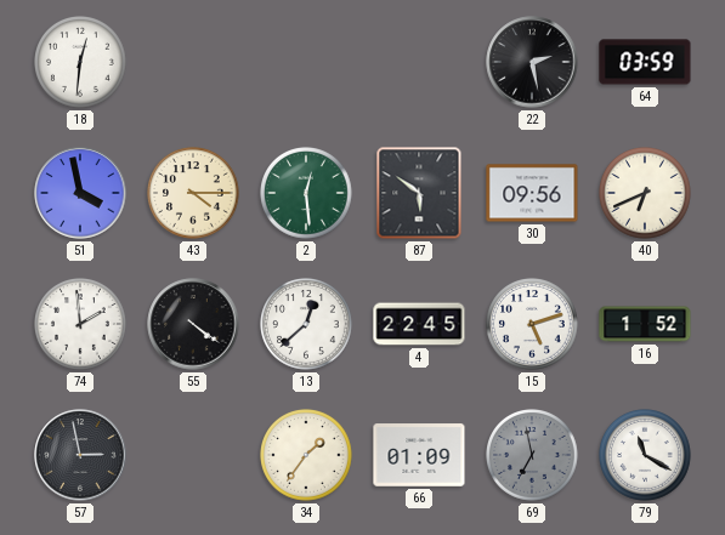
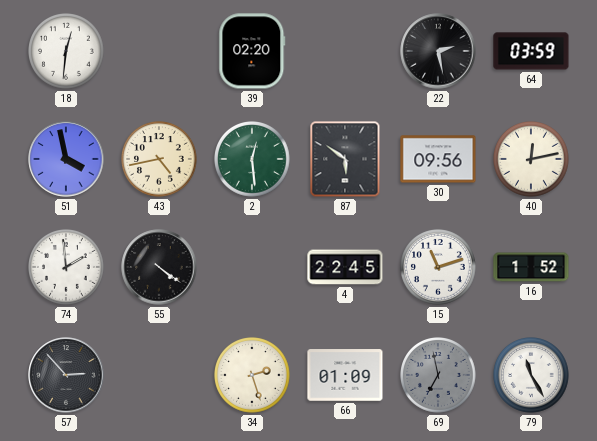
39: none -> 02:20 (252, 51)
43: 4:15 -> 4:43 (160, 160)
40: 6:41 -> 12:13 (532, 160)
13: 12:38 -> none (307, 325)
15: 5:12 -> 11:12 (439, 268)
57: 2:58 -> 2:53 (66, 375)
34: 1:36 -> 2:27 (253, 376)
79: 11:20 -> 11:25 (532, 376)
